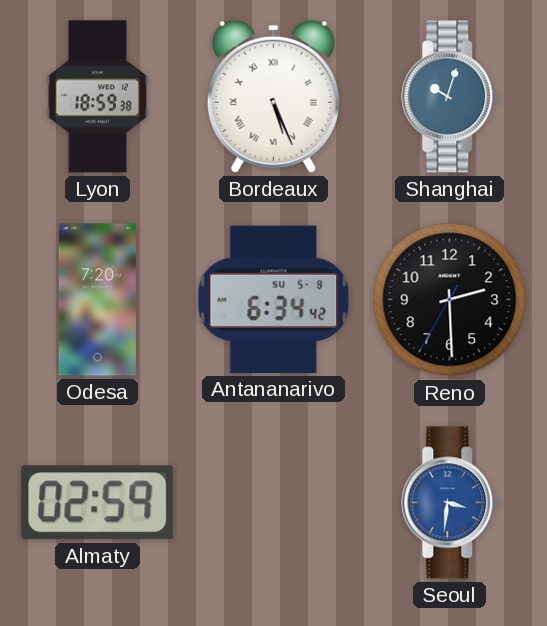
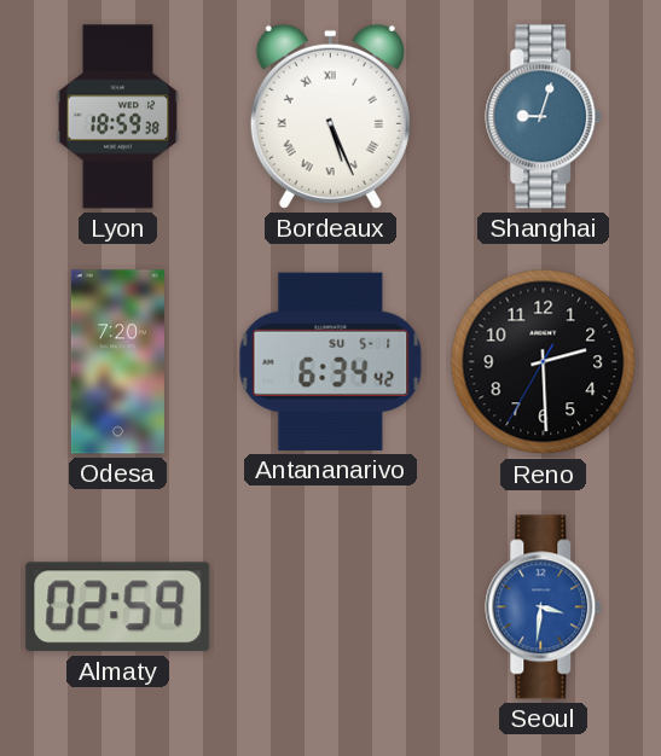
Shanghai: 10:03 -> 9:03 (544, 117)
Antananarivo date: SU 5-8 -> SU 5-1 (331, 361)
